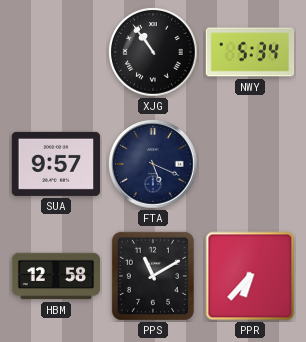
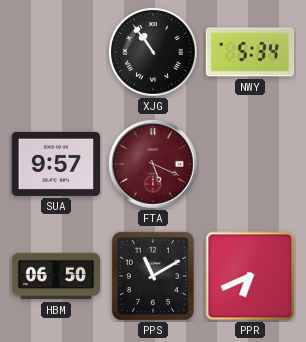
FTA dial: navy -> burgundy (153, 164)
HBM: 12:58 -> 06:50 (56, 276)
PPR: 6:37 -> 6:41 (250, 276)
